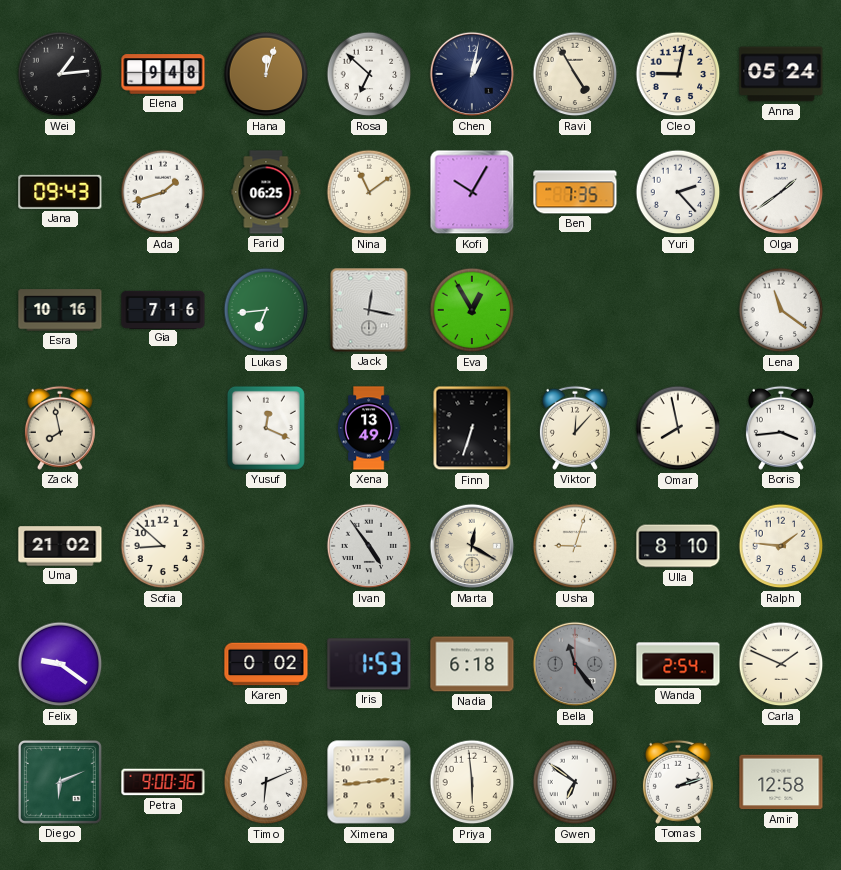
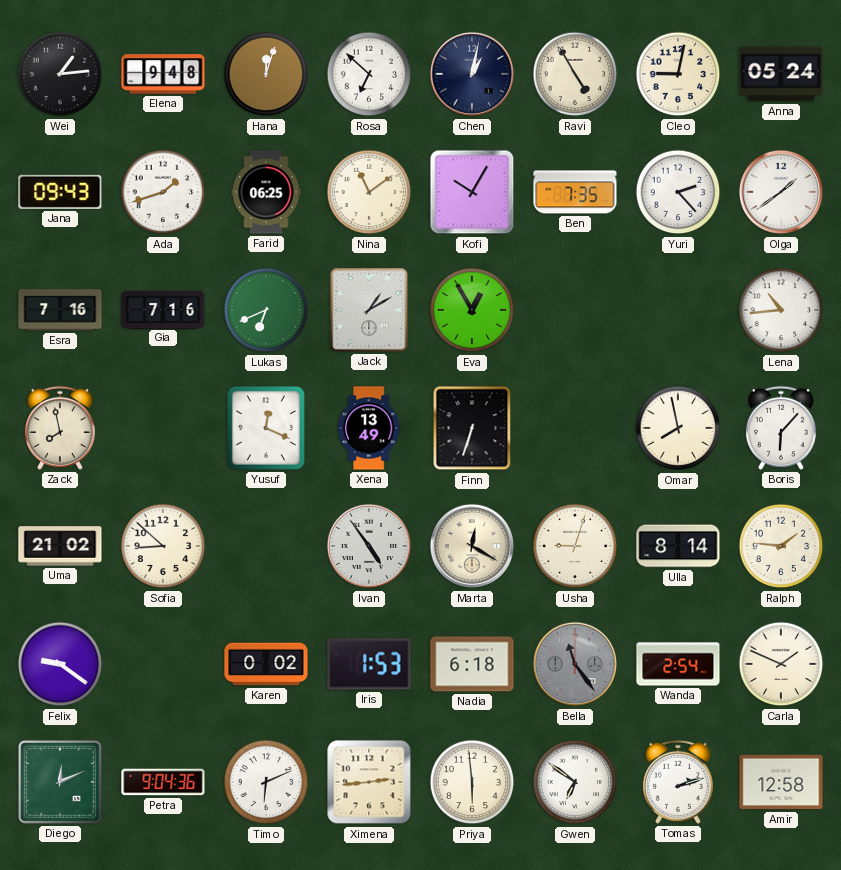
Esra: 10:16 -> 7:16 (60, 310)
Lukas: 6:44 -> 6:41 (266, 310)
Jack: 12:17 -> 1:10 (369, 310)
Lena: 11:21 -> 10:44 (781, 310)
Viktor: 12:07 -> none (575, 428)
Boris: 3:44 -> 6:07 (781, 428)
Ulla: 8:10 -> 8:14 (678, 546)
Diego: 6:11 -> 12:11 (60, 782)
Petra: 9:00 -> 9:04 (163, 782)
